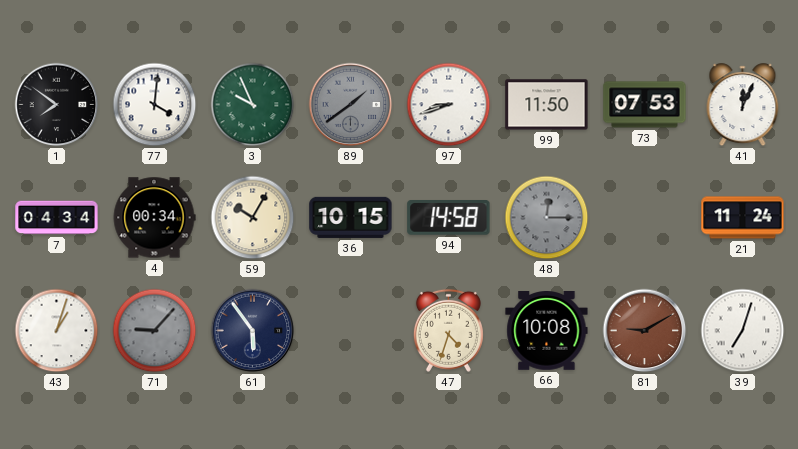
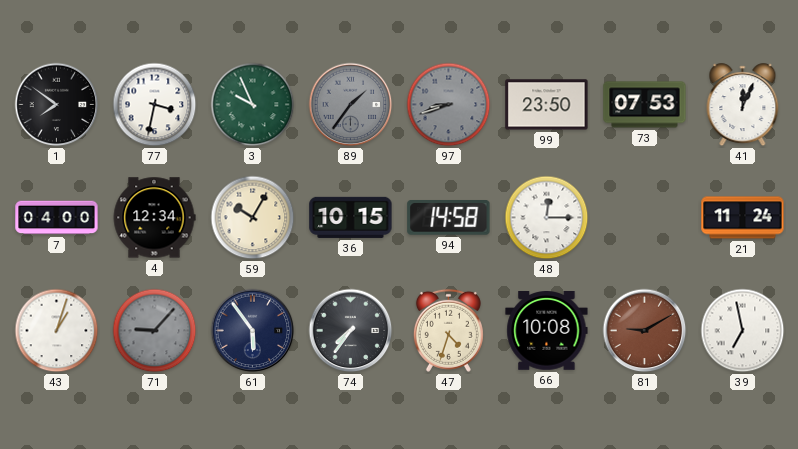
77: 4:01 -> 3:32 (155, 105)
89: 1:39 -> 1:36 (351, 105)
97 dial: white -> grey (449, 105)
99: 11:50 -> 23:50 (547, 105)
7: 04:34 -> 04:00 (57, 218)
4: 00:34 -> 12:34 (154, 218)
48 dial: grey -> white (547, 218)
74: none -> 7:36 (351, 331)
39: 7:03 -> 6:58 (743, 331)
